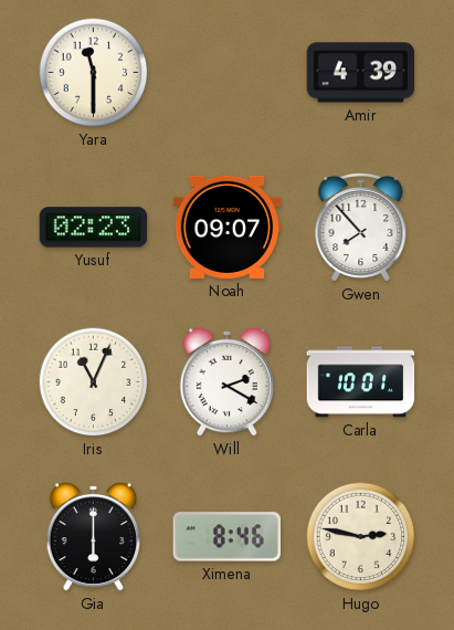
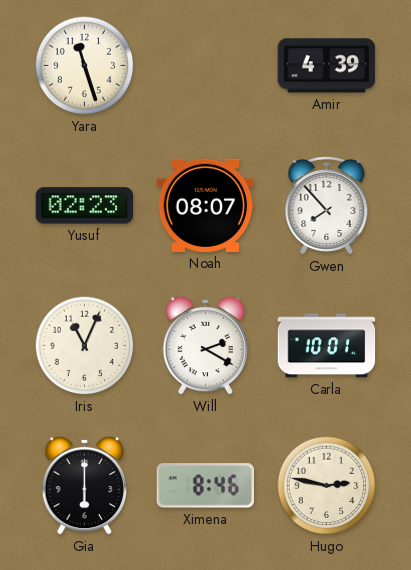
Yara: 11:30 -> 11:27 (85, 66)
Noah: 09:07 -> 08:07 (206, 205)
